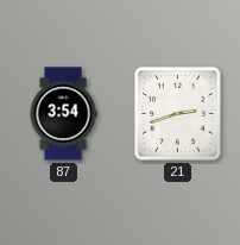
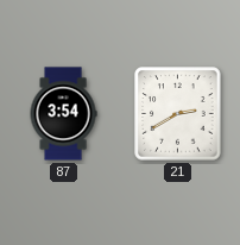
21: 2:42 -> 2:40 (178, 114)
